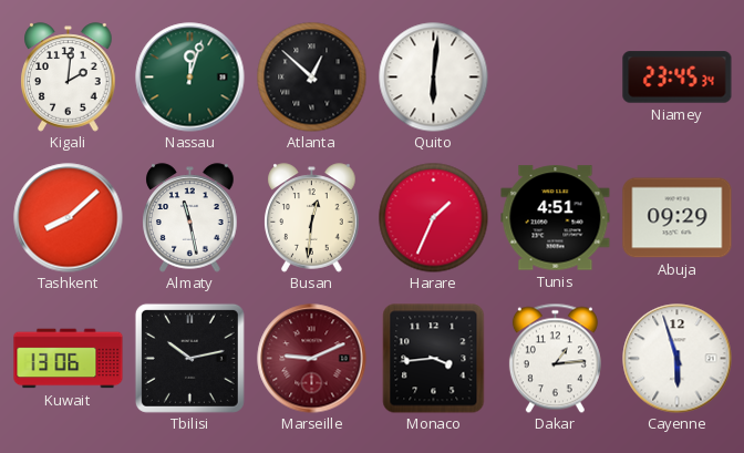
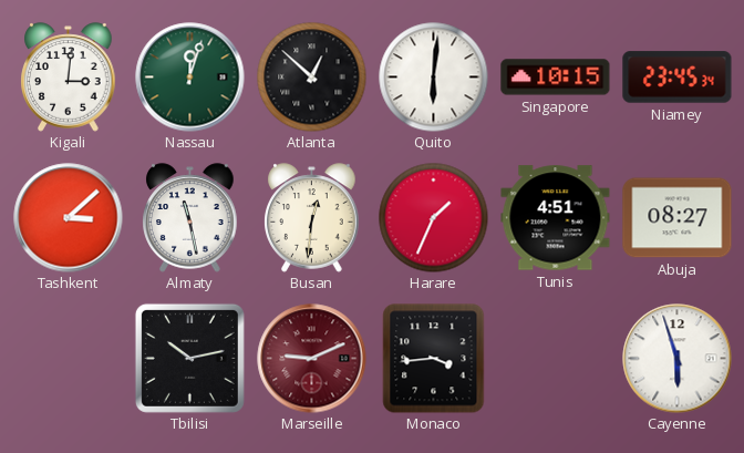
Kigali: 2:01 -> 3:01 (69, 78)
Singapore: none -> 10:15 (556, 78)
Tashkent: 8:08 -> 3:08 (69, 218)
Abuja: 09:29 -> 08:27 (678, 218)
Kuwait: 13:06 -> none (69, 359)
Dakar: 1:14 -> none (555, 358)
